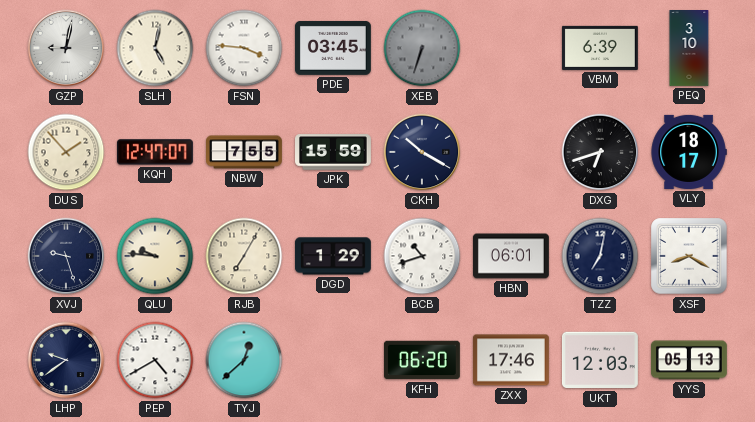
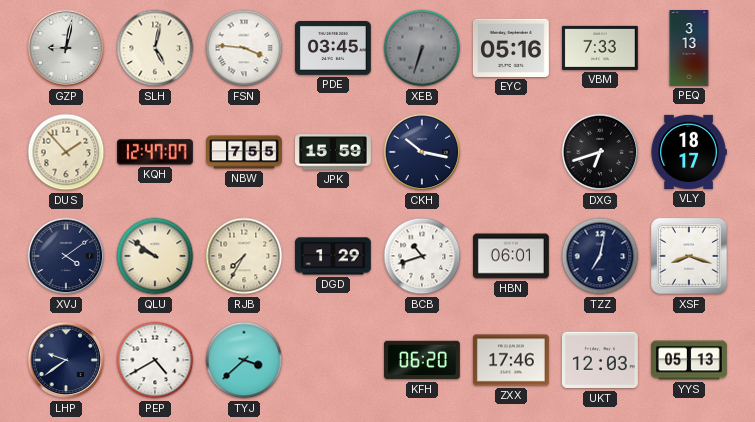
EYC: none -> 05:16 (511, 48)
VBM: 6:39 -> 7:33 (600, 48)
PEQ: 3:10 -> 3:13 (689, 49)
CKH: 10:20 -> 10:17 (422, 152)
XVJ: 9:27 -> 4:09 (66, 256)
QLU: 9:46 -> 9:51 (155, 256)
RJB: 7:05 -> 7:35 (244, 256)
XSF: 8:20 -> 8:18 (689, 256)
TYJ: 12:38 -> 3:38 (244, 360)
